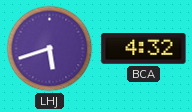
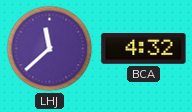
LHJ: 5:42 -> 11:38 (50, 49)
